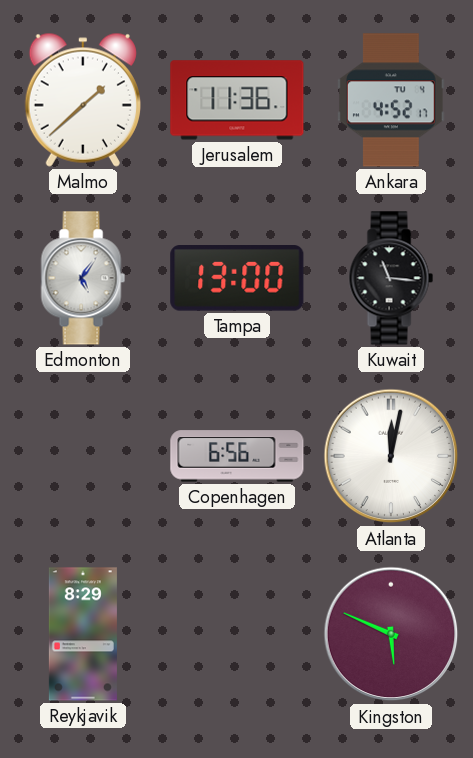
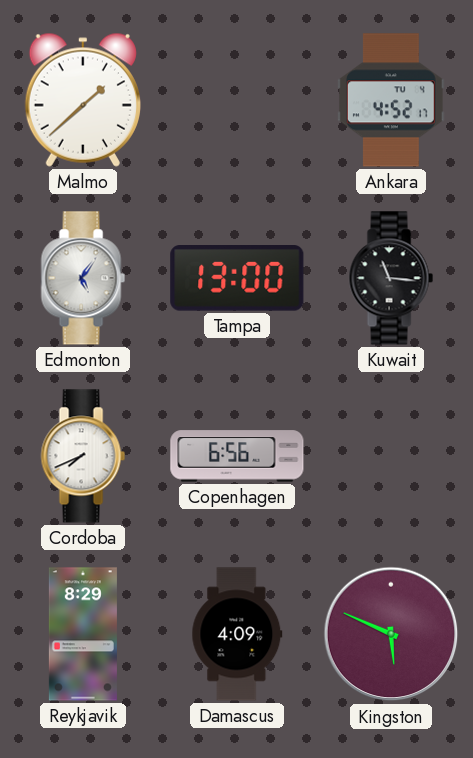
Jerusalem: 11:36 -> none (237, 100)
Cordoba: none -> 7:41 (83, 456)
Atlanta: 12:02 -> none (391, 456)
Damascus: none -> 4:09 (237, 634)
